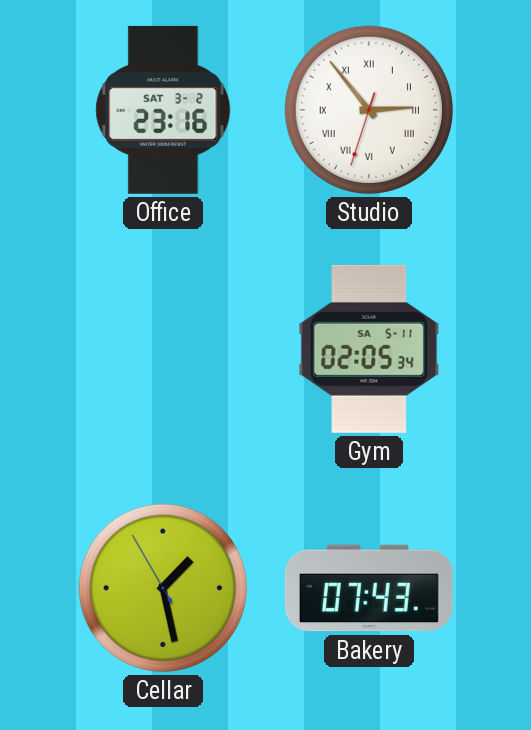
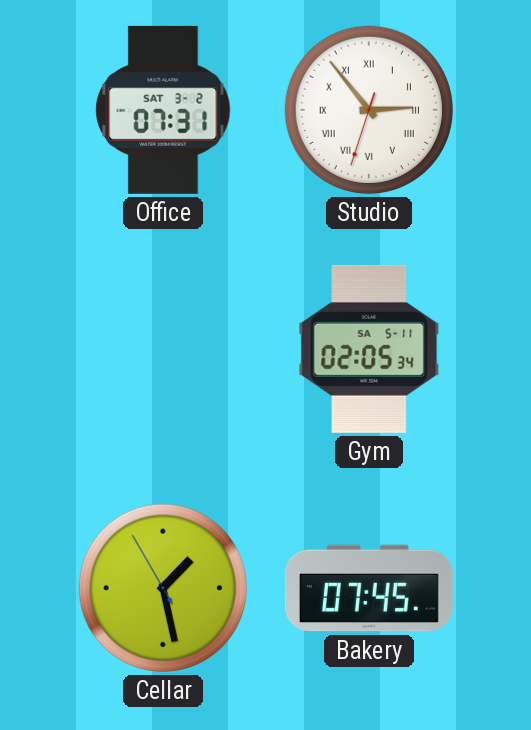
Office: 23:16 -> 07:31 (163, 110)
Bakery: 07:43 -> 07:45 (369, 588)
